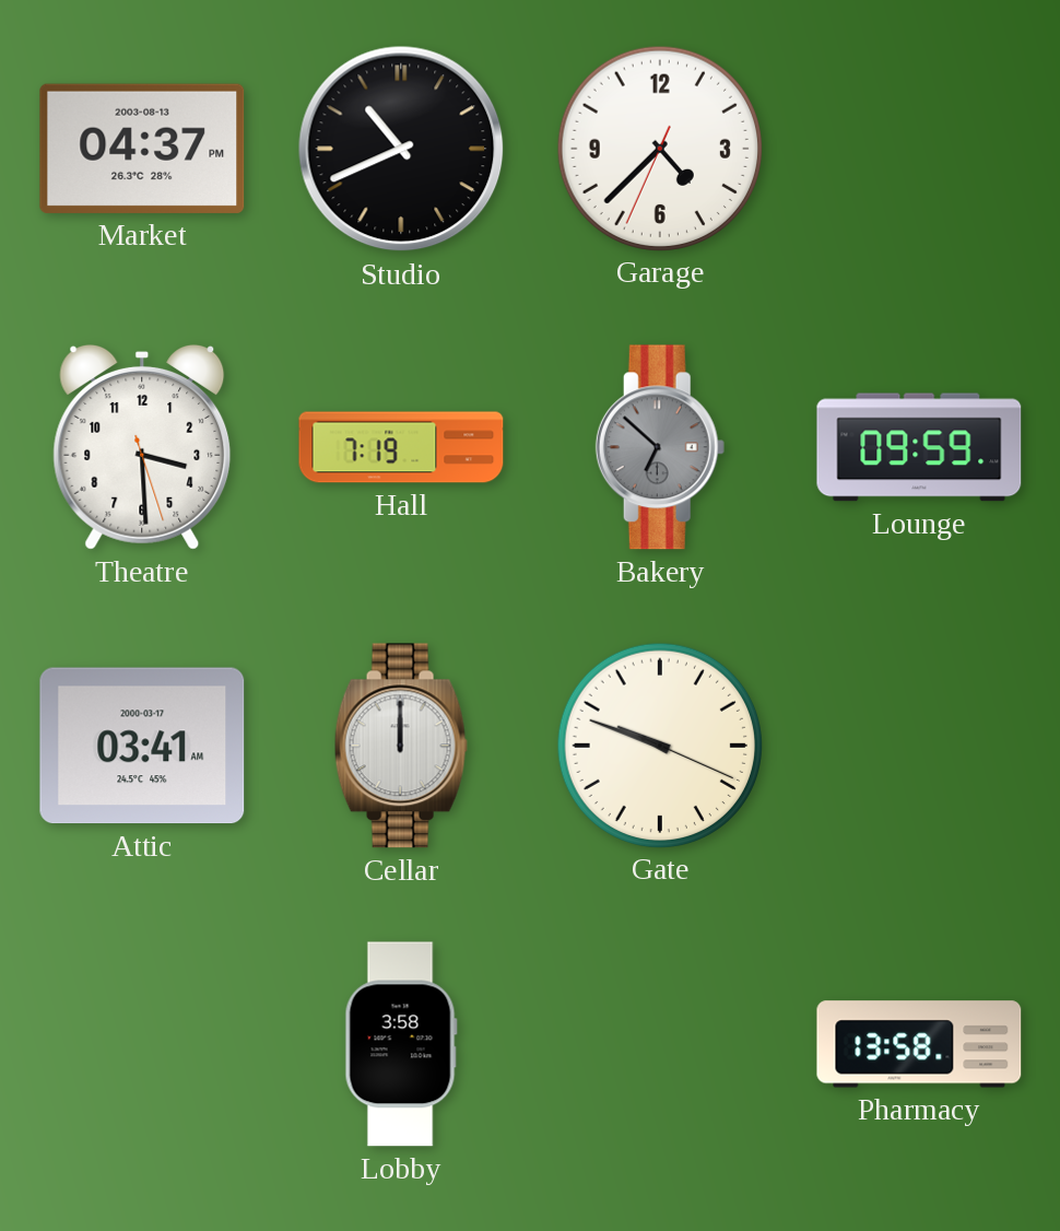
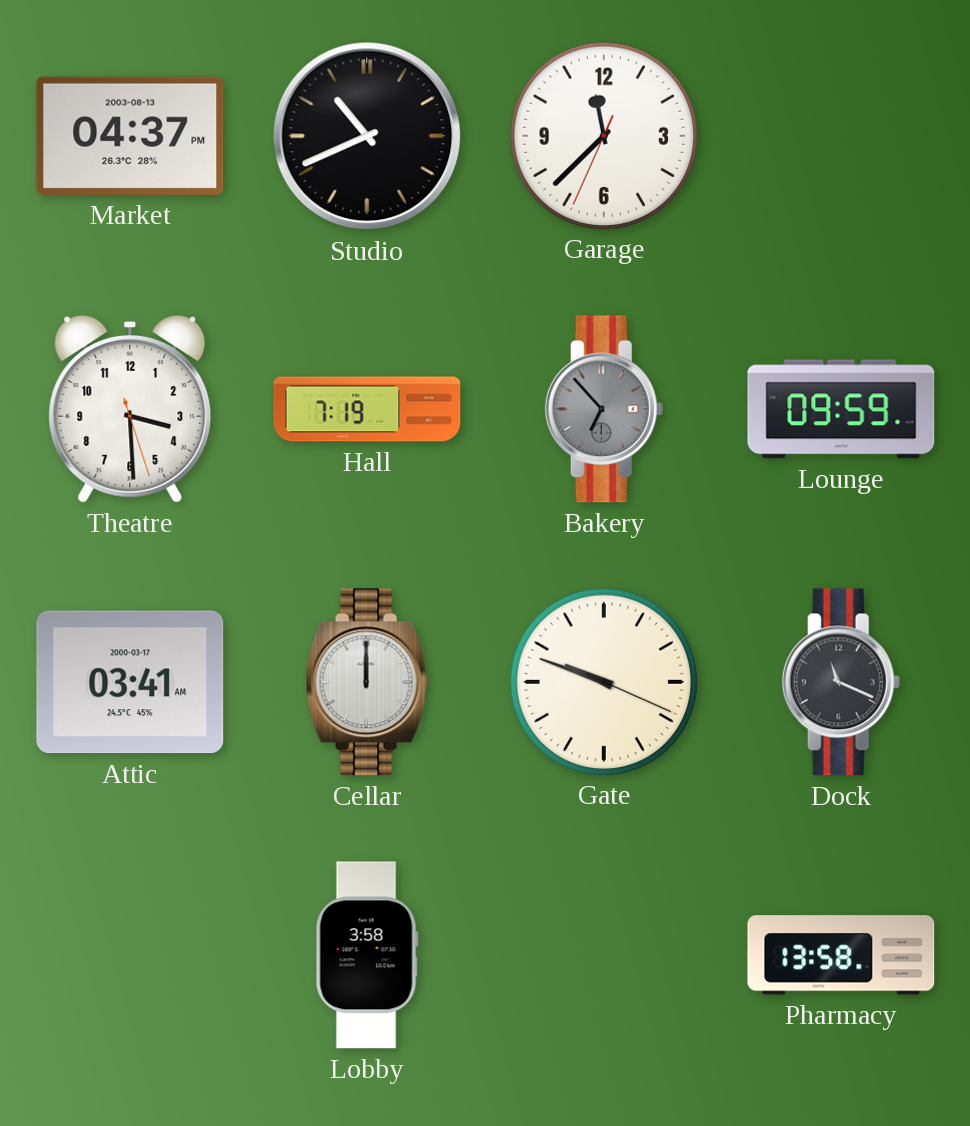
Garage: 4:37 -> 11:37 (603, 135)
Bakery: 6:52 -> 6:53 (604, 409)
Dock: none -> 11:19 (841, 682)
